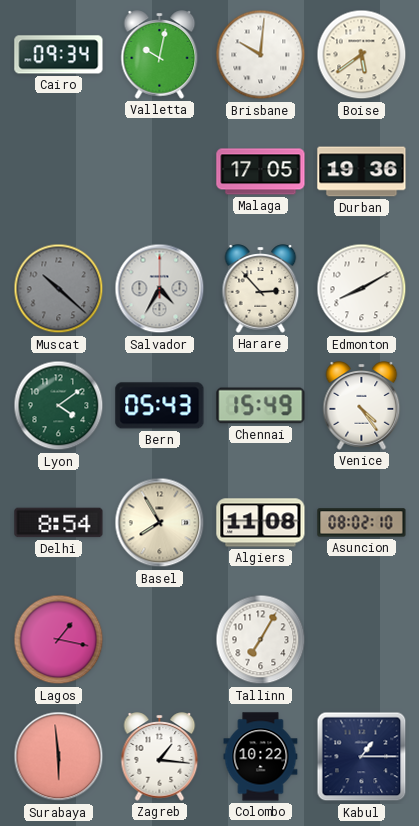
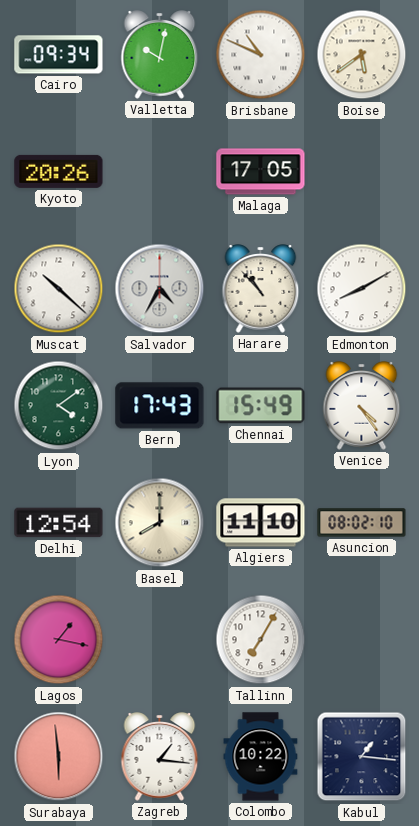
Brisbane: 10:01 -> 10:49 (261, 55)
Kyoto: none -> 20:26 (59, 171)
Durban: 19:36 -> none (362, 172)
Muscat dial: grey -> white (59, 289)
Harare: 2:53 -> 10:53 (261, 289)
Bern: 05:43 -> 17:43 (160, 406)
Delhi: 8:54 -> 12:54 (59, 523)
Basel: 7:55 -> 8:00 (160, 523)
Algiers: 11:08 -> 11:10 (261, 523)
Kabul: 1:15 -> 1:16 (362, 757)
